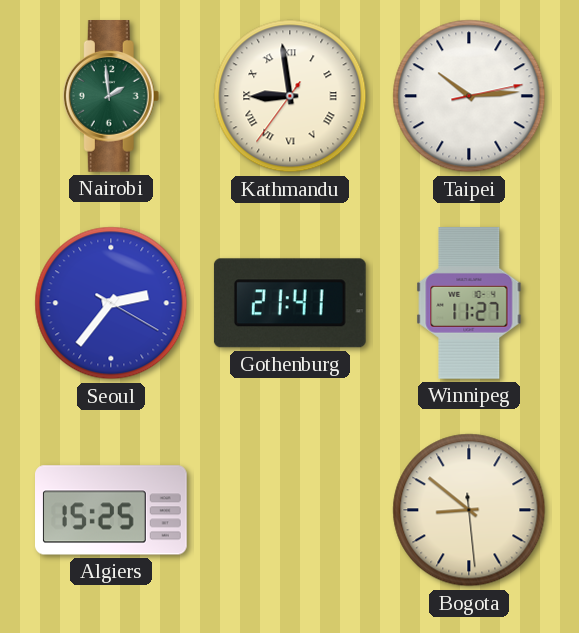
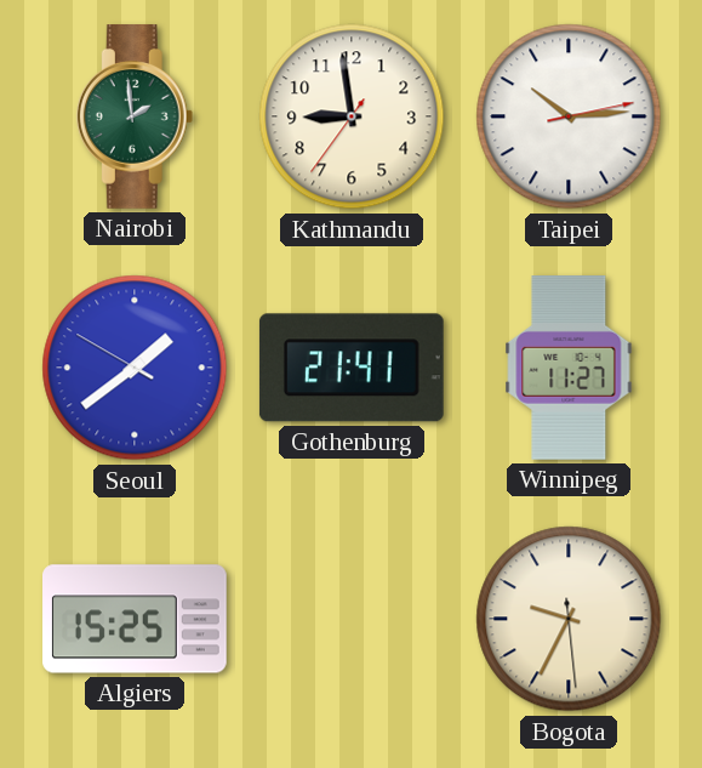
Kathmandu numerals: Roman -> Arabic (352, 116)
Seoul: 2:36 -> 1:38 (135, 368)
Bogota: 8:51 -> 9:34 (569, 619)
